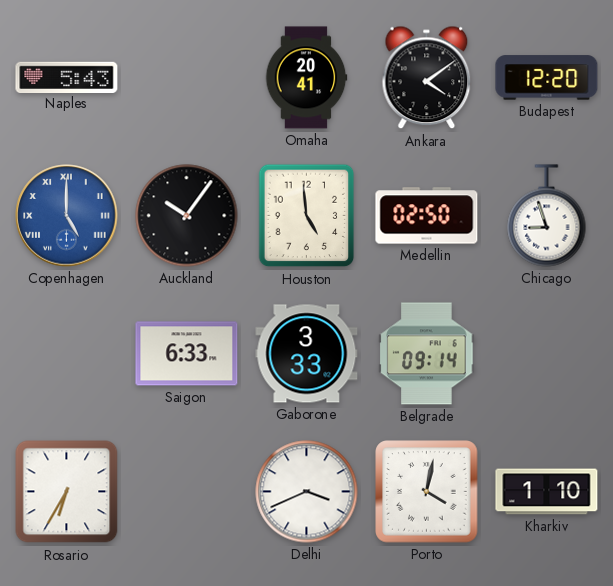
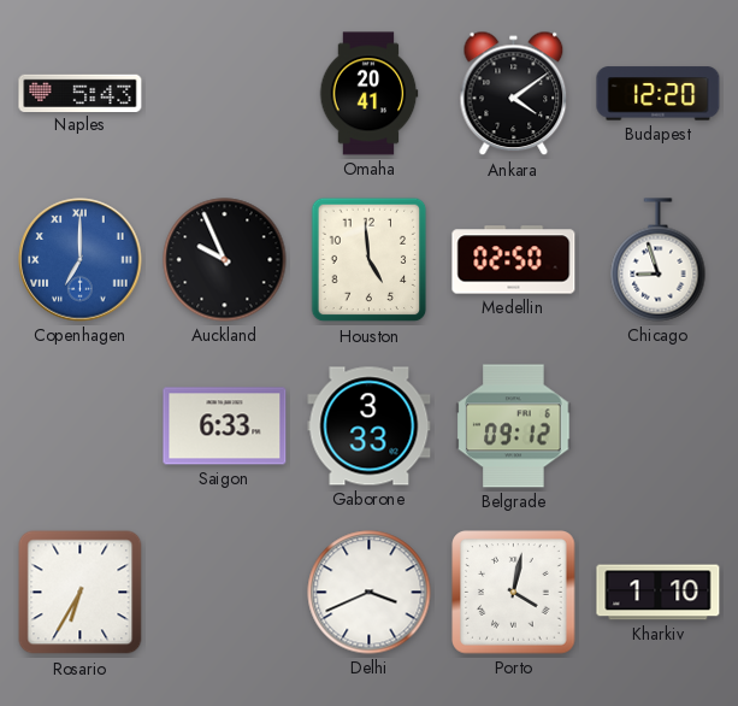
Copenhagen: 5:00 -> 7:00 (81, 260)
Auckland: 10:06 -> 9:56 (225, 260)
Belgrade: 09:14 -> 09:12 (514, 426)
